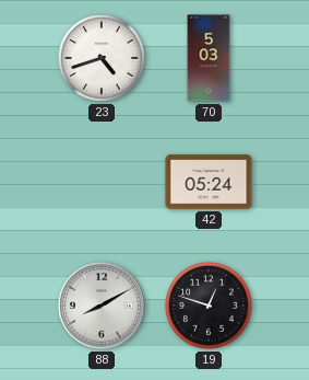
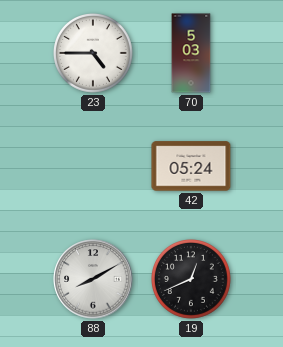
23: 4:42 -> 4:45 (94, 54)
19: 12:48 -> 12:41 (192, 280)
